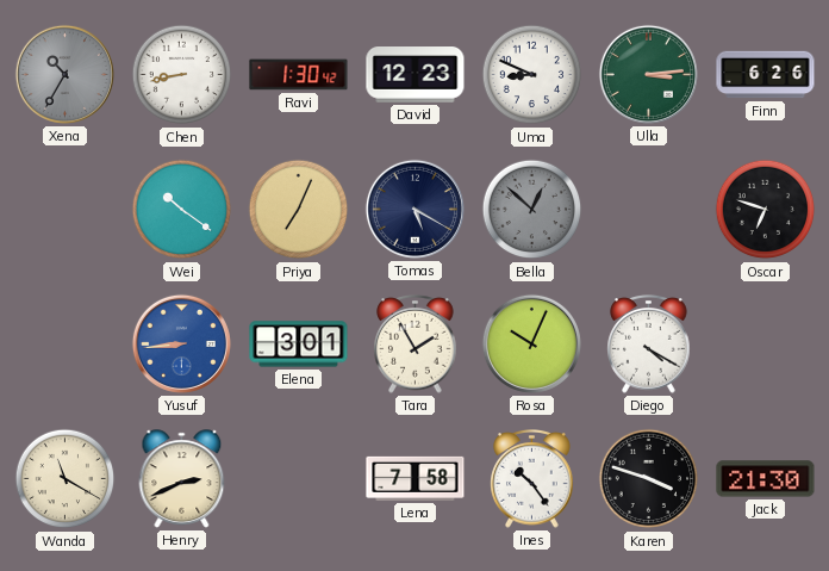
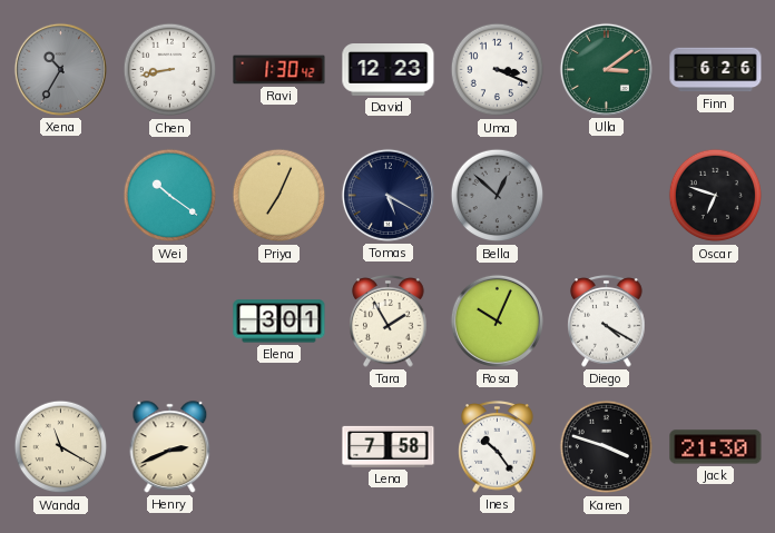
Uma: 8:49 -> 3:19 (498, 70)
Ulla: 3:14 -> 3:09 (606, 69)
Yusuf: 8:44 -> none (181, 343)
